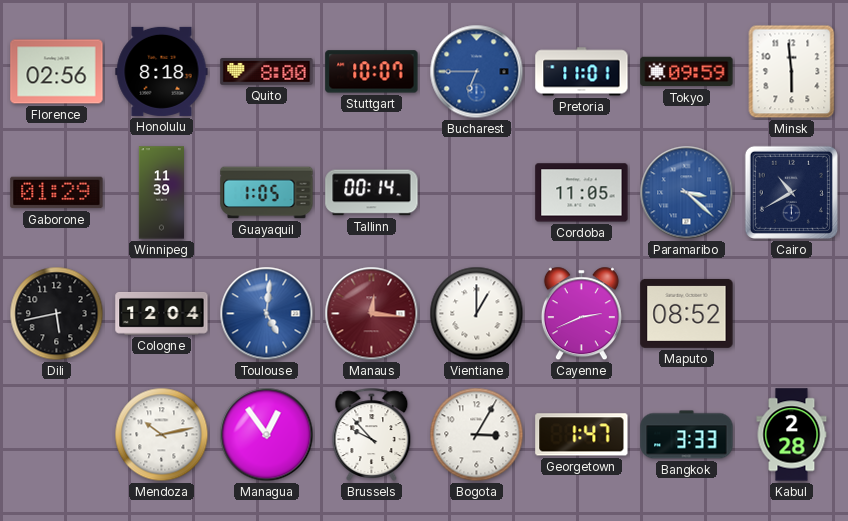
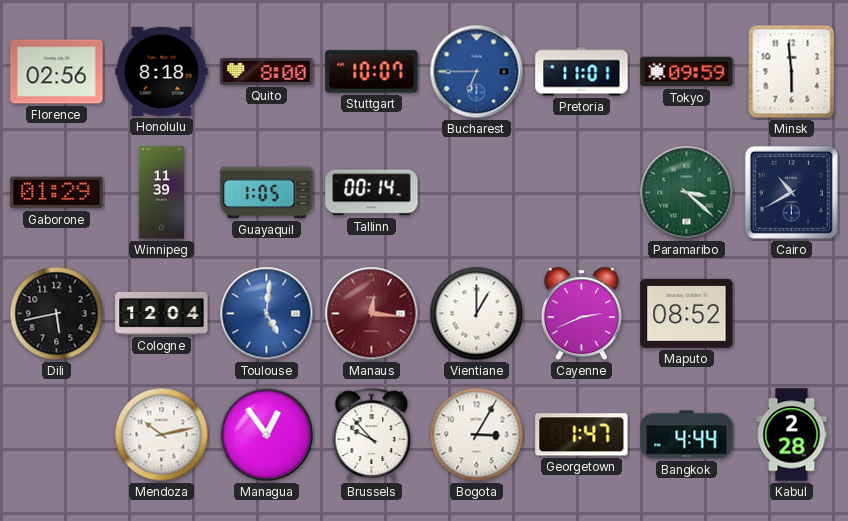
Cordoba: 11:05 -> none (582, 193)
Paramaribo dial: blue -> green (687, 193)
Bangkok: 3:33 -> 4:44 (687, 435)
